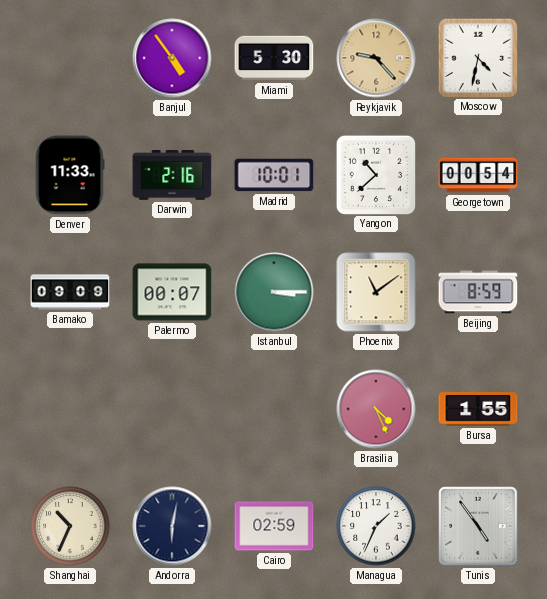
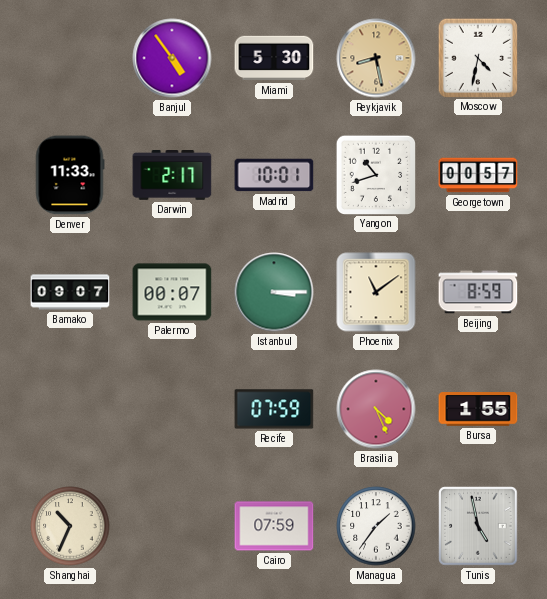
Reykjavik: 9:23 -> 8:28 (376, 58)
Darwin: 2:16 -> 2:17 (172, 176)
Yangon: 10:38 -> 10:42 (375, 174)
Georgetown: 00:54 -> 00:57 (478, 175)
Bamako: 09:09 -> 09:07 (70, 292)
Recife: none -> 07:59 (274, 409)
Andorra: 6:02 -> none (172, 526)
Cairo: 02:59 -> 07:59 (274, 526)
Managua: 1:34 -> 1:36 (376, 526)
Tunis: 4:54 -> 4:58 (478, 526)
